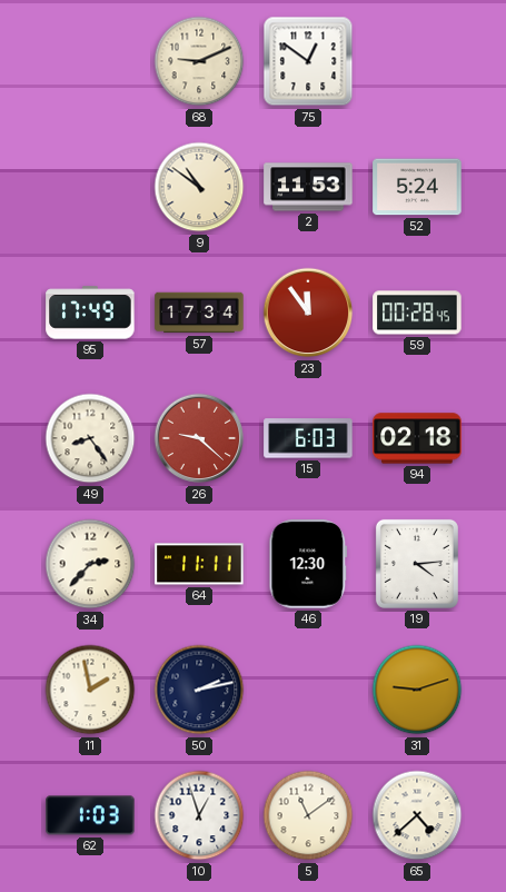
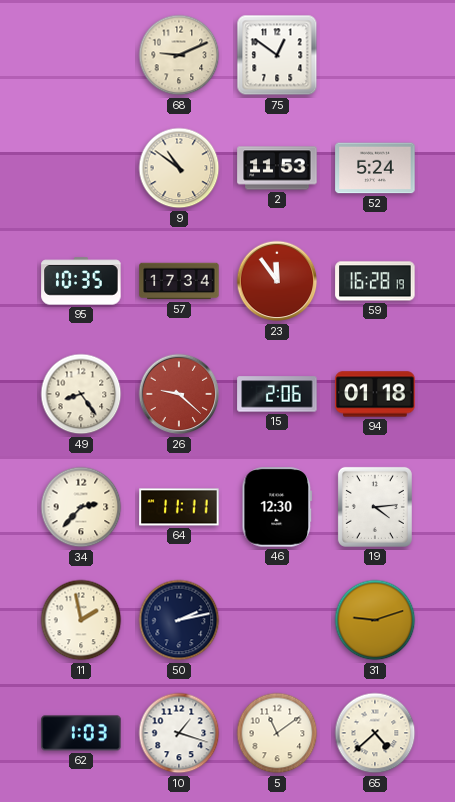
95: 17:49 -> 10:35 (81, 281)
59: 00:28 -> 16:28 (375, 281)
15: 6:03 -> 2:06 (277, 394)
94: 02:18 -> 01:18 (375, 394)
10: 12:57 -> 1:18 (179, 733)
